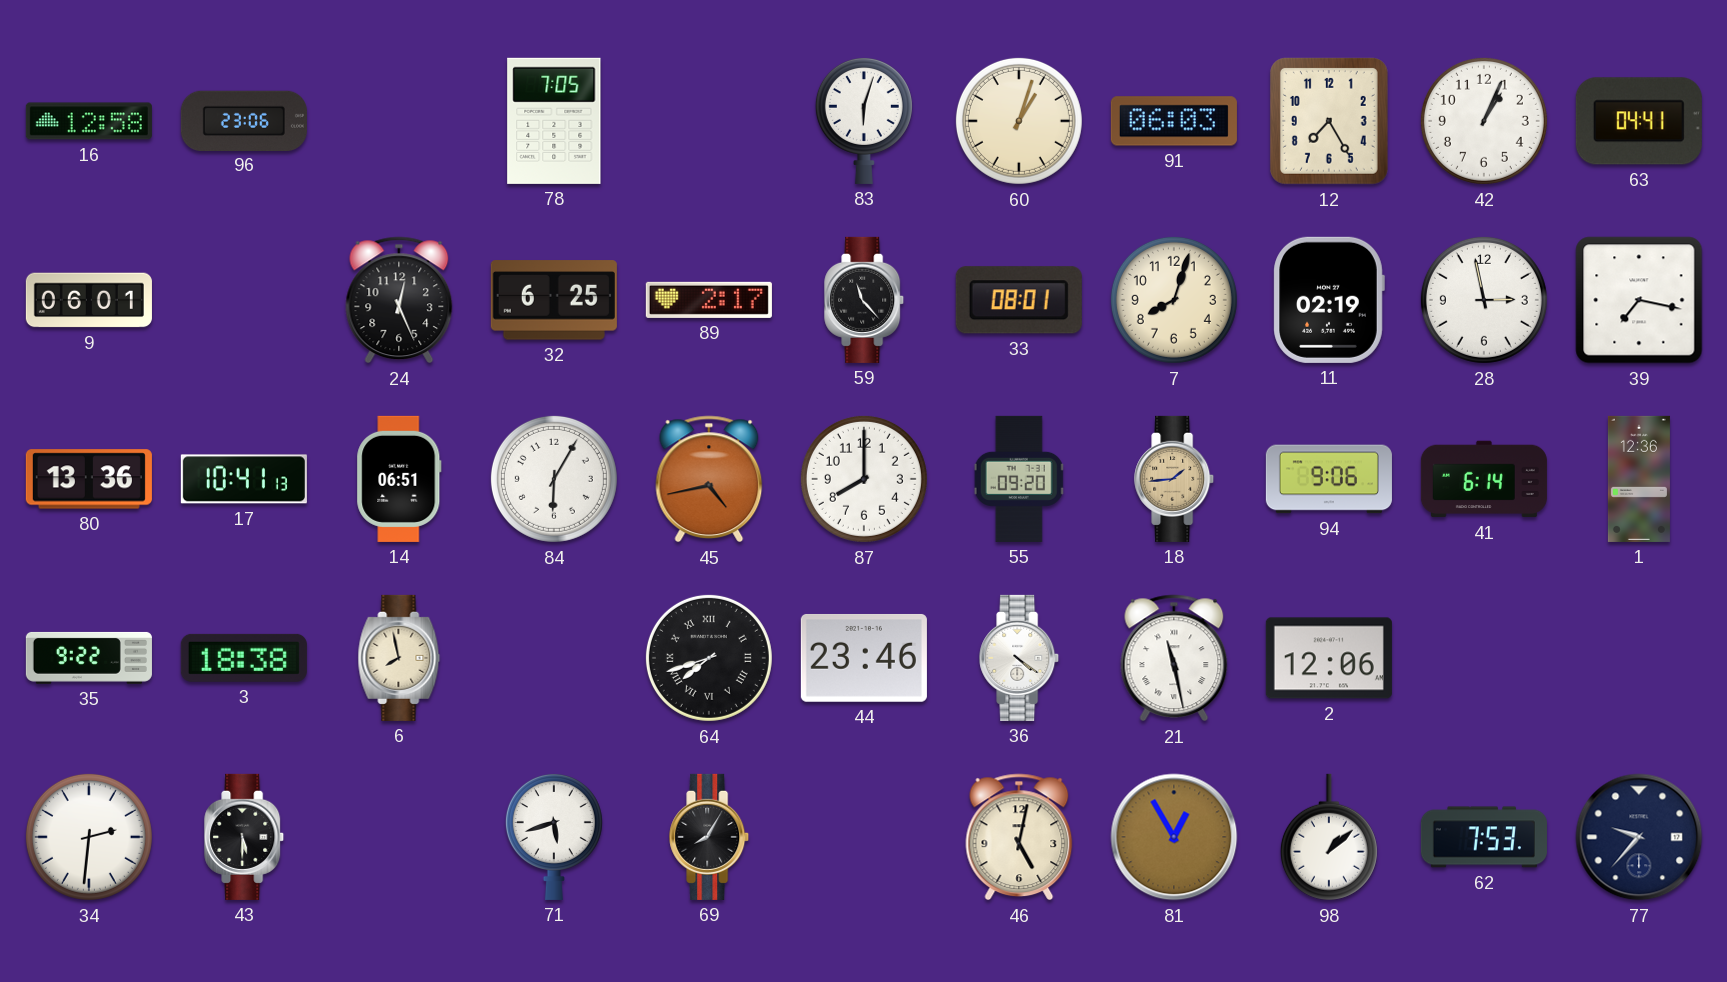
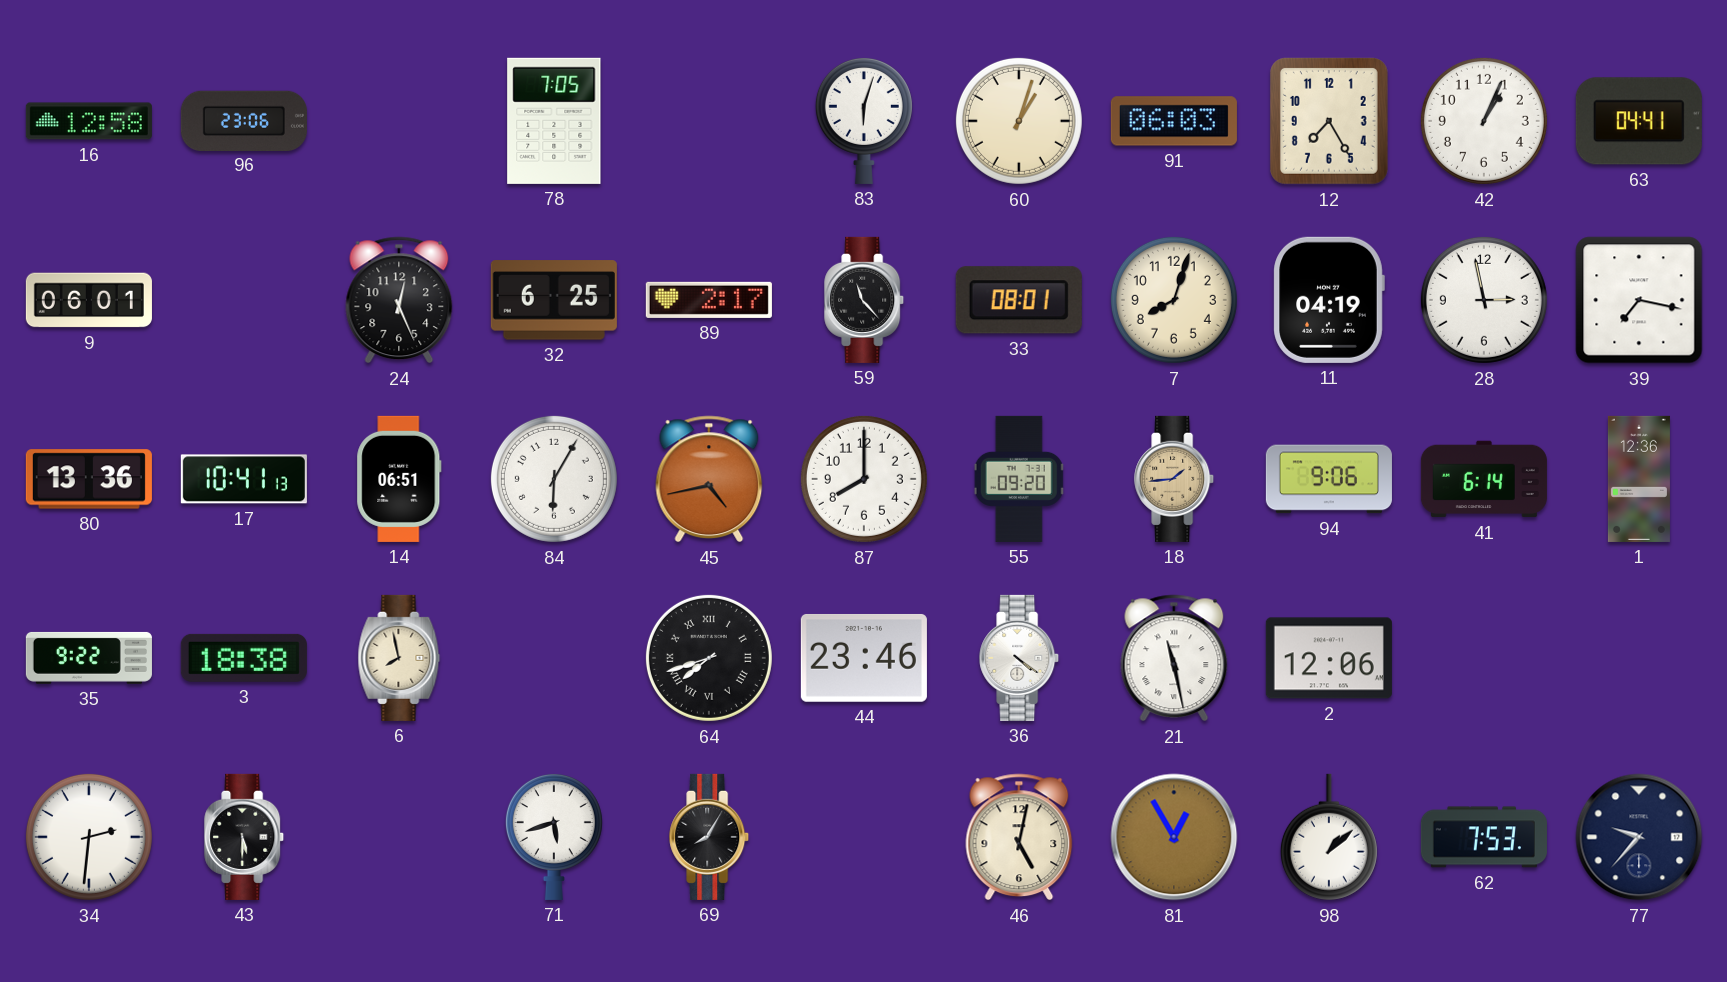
11: 02:19 -> 04:19 (1329, 300)
